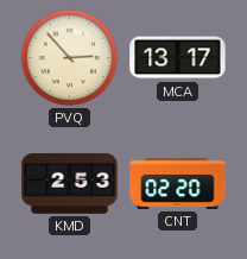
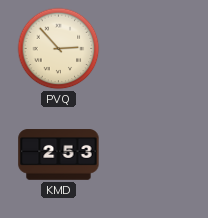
MCA: 13:17 -> none (178, 58)
CNT: 02:20 -> none (178, 183)
